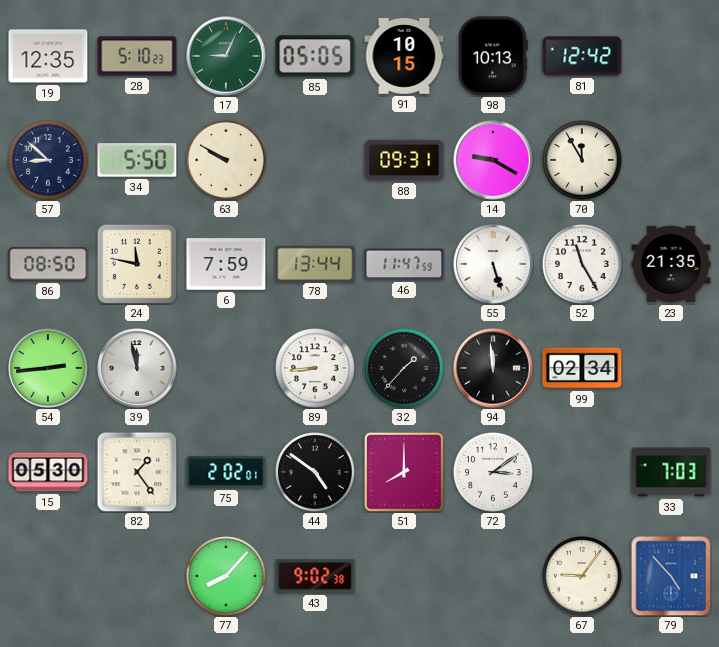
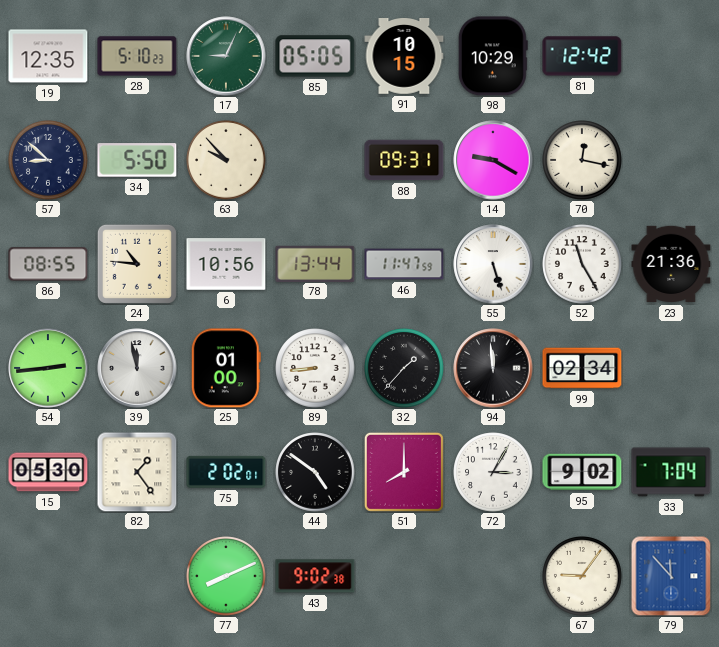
98: 10:13 -> 10:29 (493, 56)
63: 9:50 -> 9:53 (226, 160)
70: 11:55 -> 12:17 (582, 160)
86: 08:50 -> 08:55 (48, 264)
24: 11:47 -> 10:46 (137, 264)
6: 7:59 -> 10:56 (226, 264)
23: 21:35 -> 21:36 (671, 264)
25: none -> 01:00 (226, 368)
72: 3:09 -> 3:05 (493, 472)
95: none -> 9:02 (582, 472)
33: 7:03 -> 7:04 (671, 472)
77: 8:07 -> 8:11 (226, 576)
79: 4:53 -> 11:53 (671, 576)
